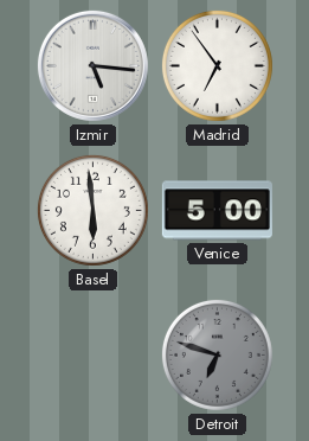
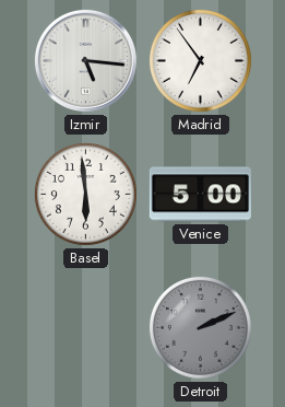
Detroit: 6:48 -> 2:11 (200, 327)
